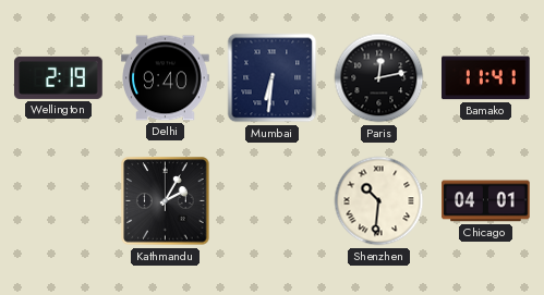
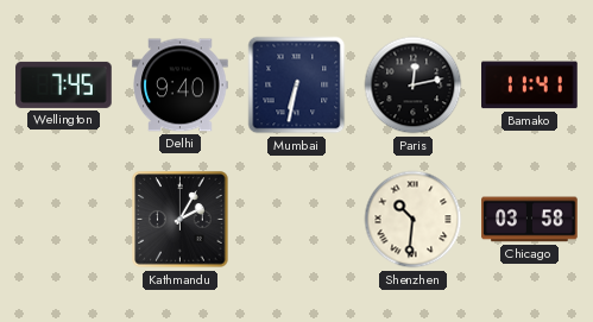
Wellington: 2:19 -> 7:45 (64, 84)
Mumbai: 6:31 -> 6:32 (297, 86)
Chicago: 04:01 -> 03:58 (530, 220)
